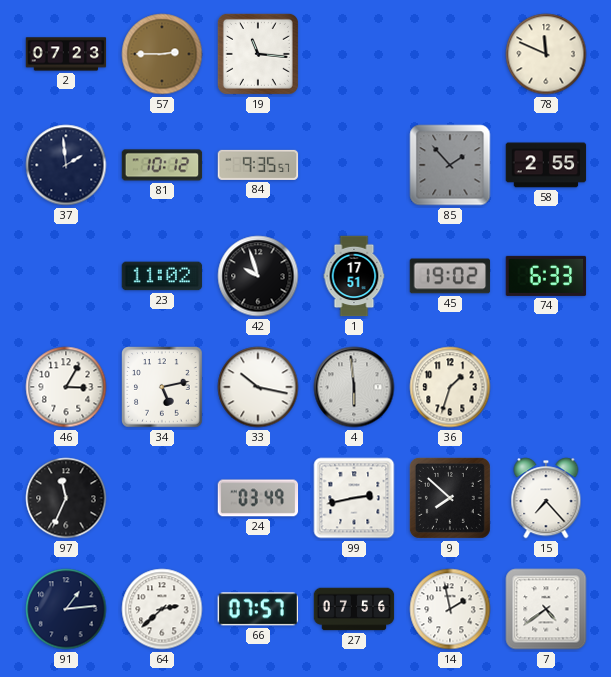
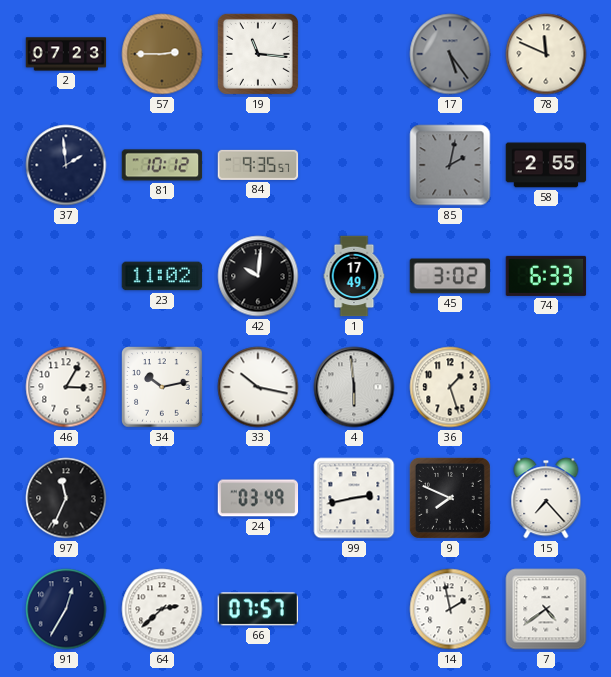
17: none -> 5:24 (450, 54)
85: 1:53 -> 2:02 (450, 165)
42: 9:57 -> 10:01 (258, 276)
1: 17:51 -> 17:49 (354, 276)
45: 19:02 -> 3:02 (450, 276)
34: 5:13 -> 10:13 (162, 387)
36: 1:33 -> 1:27 (450, 387)
9: 7:52 -> 7:49 (450, 498)
91: 1:14 -> 12:35 (66, 609)
27: 07:56 -> none (354, 609)
